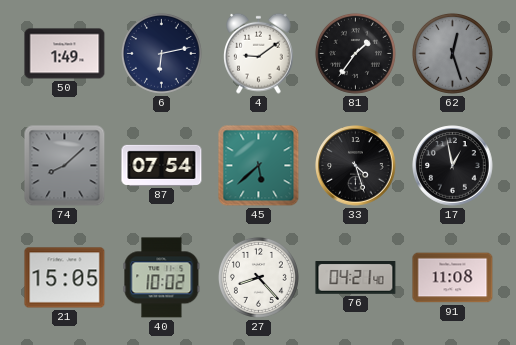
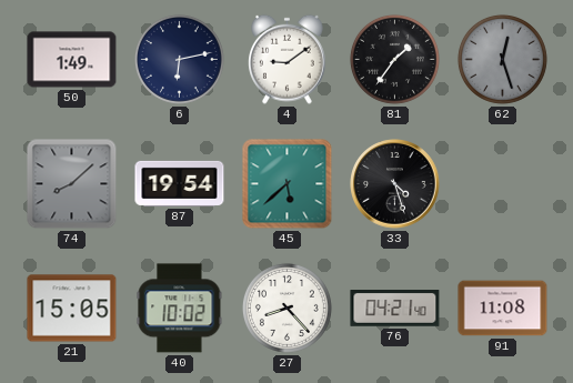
87: 07:54 -> 19:54 (180, 183)
17: 12:58 -> none (453, 166)
